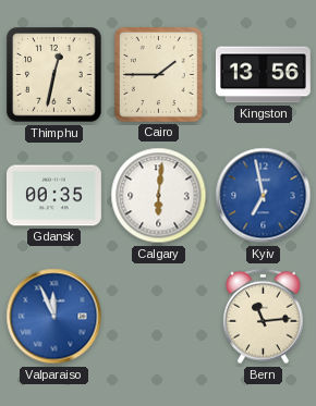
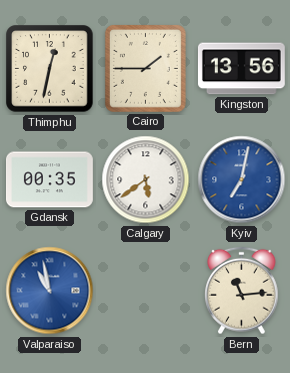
Calgary: 6:01 -> 5:39 (146, 180)
Kyiv: 6:58 -> 7:02 (242, 180)
Valparaiso: 11:56 -> 10:58 (50, 291)
